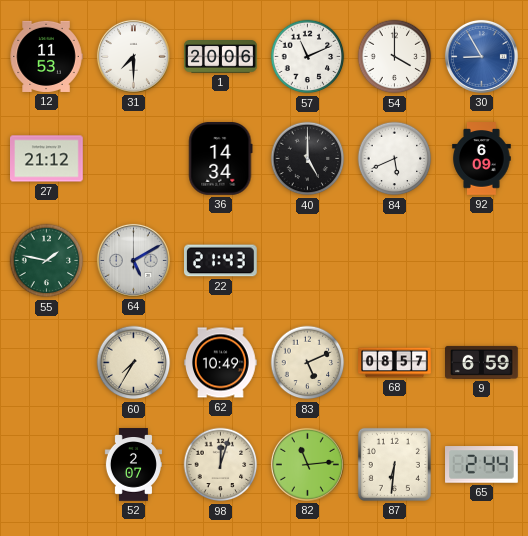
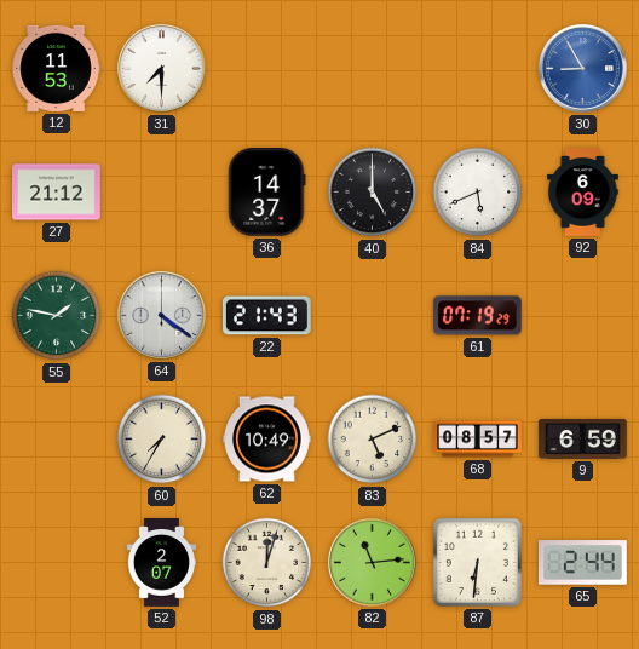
1: 20:06 -> none (221, 57)
57: 11:11 -> none (308, 57)
54: 4:00 -> none (395, 57)
36: 14:34 -> 14:37 (267, 193)
64: 5:10 -> 4:21 (161, 315)
61: none -> 07:19 (478, 316)
